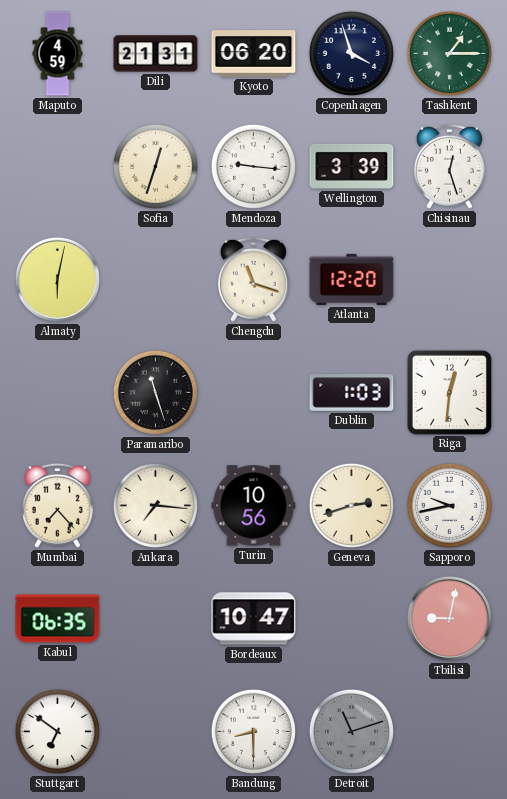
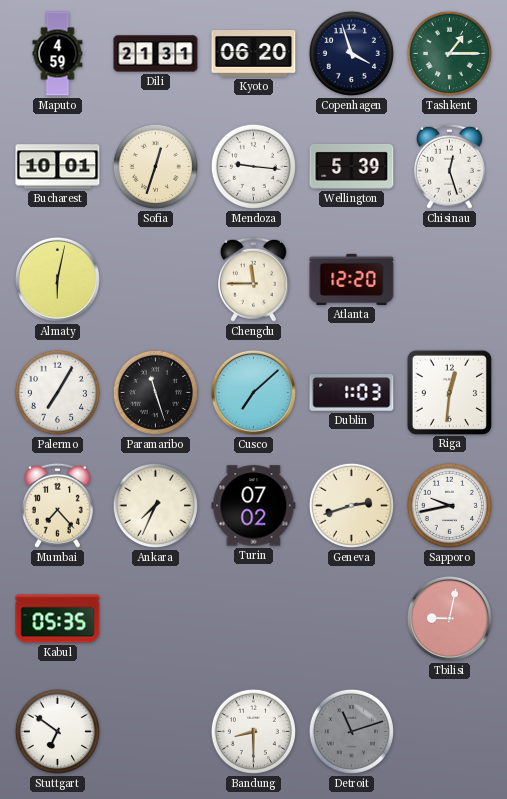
Bucharest: none -> 10:01 (58, 167)
Wellington: 3:39 -> 5:39 (352, 166)
Chengdu: 11:18 -> 11:45 (253, 279)
Palermo: none -> 7:05 (57, 392)
Cusco: none -> 7:08 (253, 392)
Ankara: 7:16 -> 7:34 (155, 505)
Turin: 10:56 -> 07:02 (254, 506)
Kabul: 06:35 -> 05:35 (58, 619)
Bordeaux: 10:47 -> none (254, 619)
